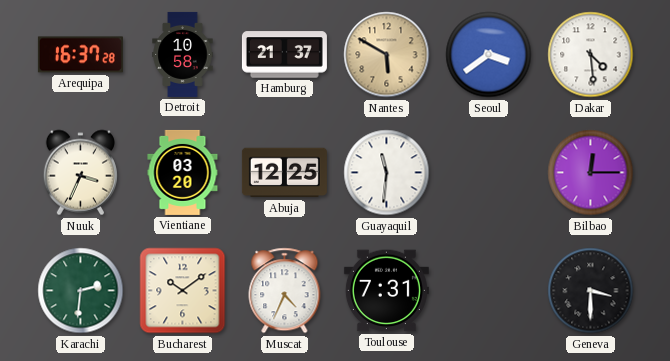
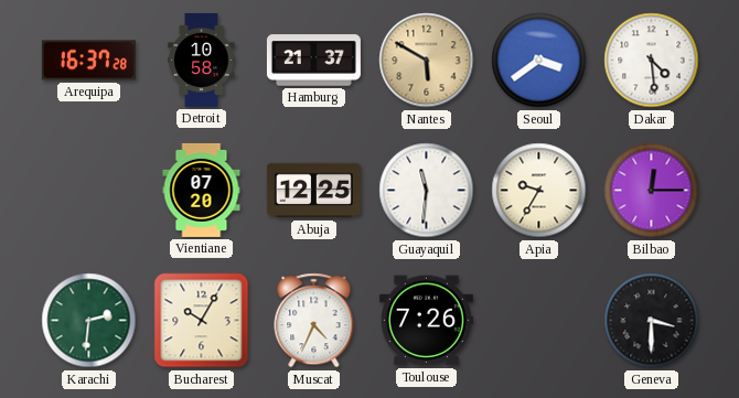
Nuuk: 3:34 -> none (80, 173)
Vientiane: 03:20 -> 07:20 (202, 190)
Apia: none -> 9:35 (539, 191)
Bucharest: 10:09 -> 10:05 (202, 321)
Toulouse: 7:31 -> 7:26 (426, 321)
